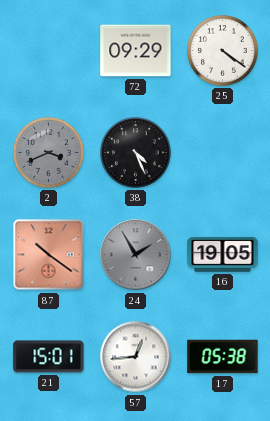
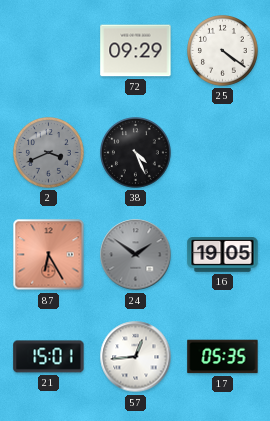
87: 10:21 -> 6:25 (49, 255)
24: 1:55 -> 1:51 (136, 255)
17: 05:38 -> 05:35 (223, 357)
